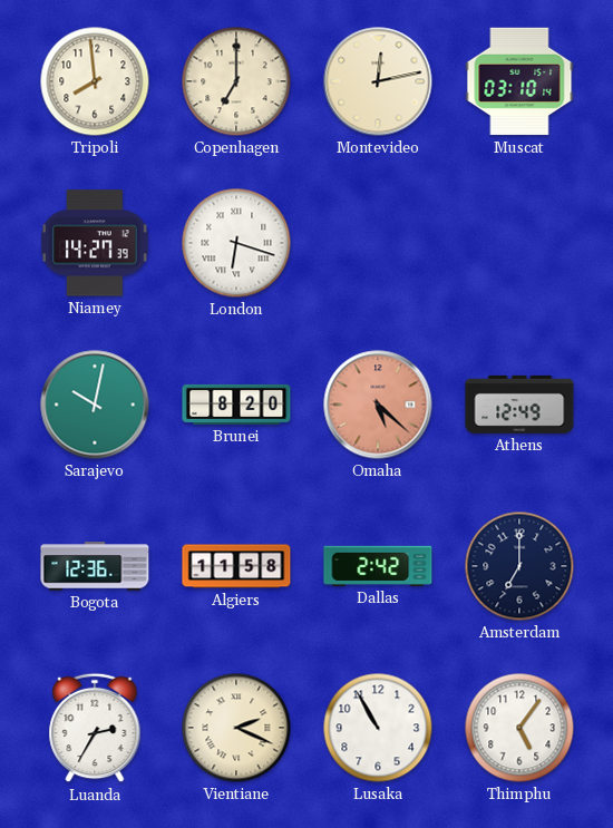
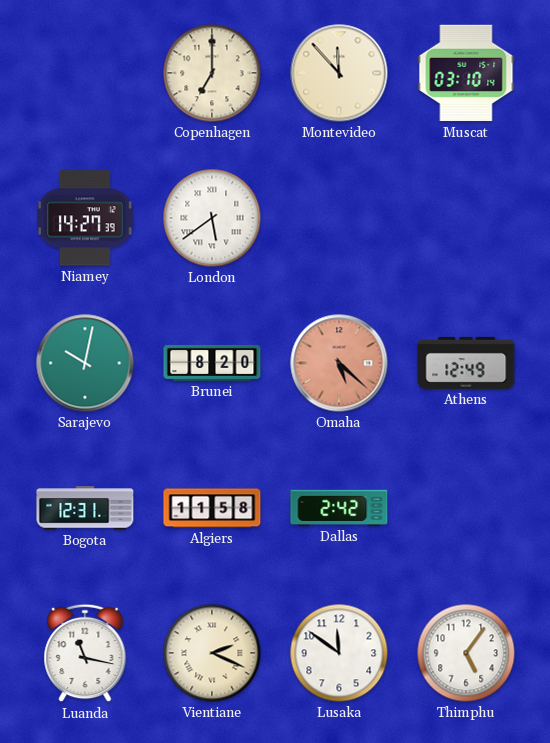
Tripoli: 7:59 -> none (95, 81)
Montevideo: 12:13 -> 11:53 (339, 73)
London: 6:18 -> 5:39 (212, 218)
Bogota: 12:36 -> 12:31 (85, 508)
Amsterdam: 7:00 -> none (519, 566)
Luanda: 2:35 -> 11:17 (85, 653)
Lusaka: 10:55 -> 11:51 (339, 653)
